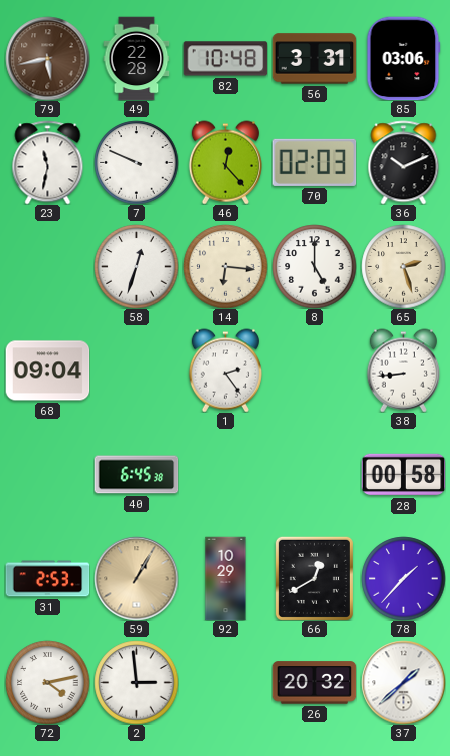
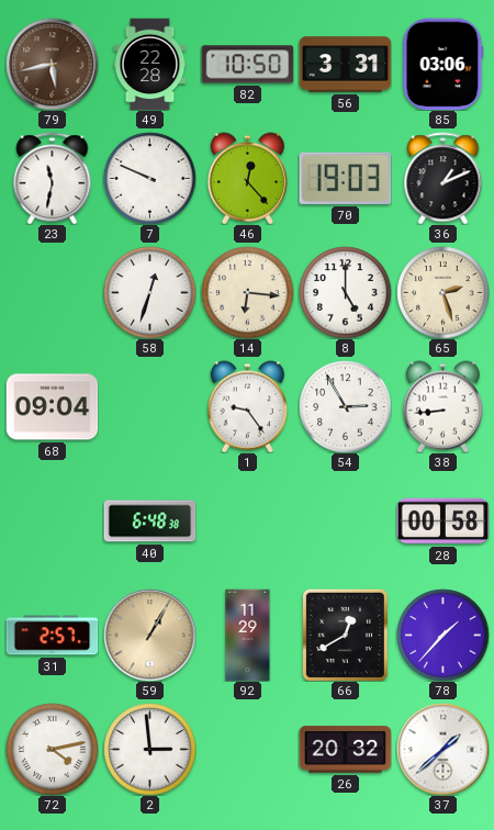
82: 10:48 -> 10:50 (247, 65)
70: 02:03 -> 19:03 (345, 178)
36: 10:11 -> 1:11 (444, 178)
1: 2:24 -> 9:24 (247, 406)
54: none -> 2:55 (345, 406)
40: 6:45 -> 6:48 (149, 521)
31: 2:53 -> 2:57 (52, 636)
92: 10:29 -> 11:29 (248, 635)
